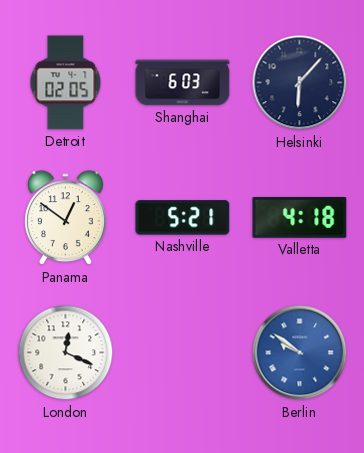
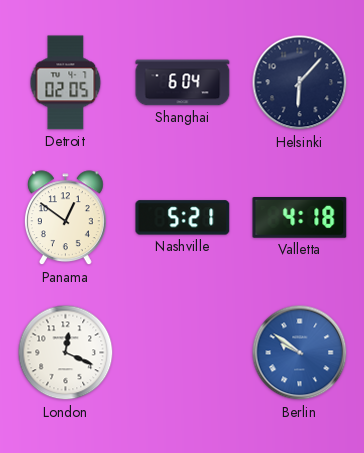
Shanghai: 6:03 -> 6:04 (183, 83)
